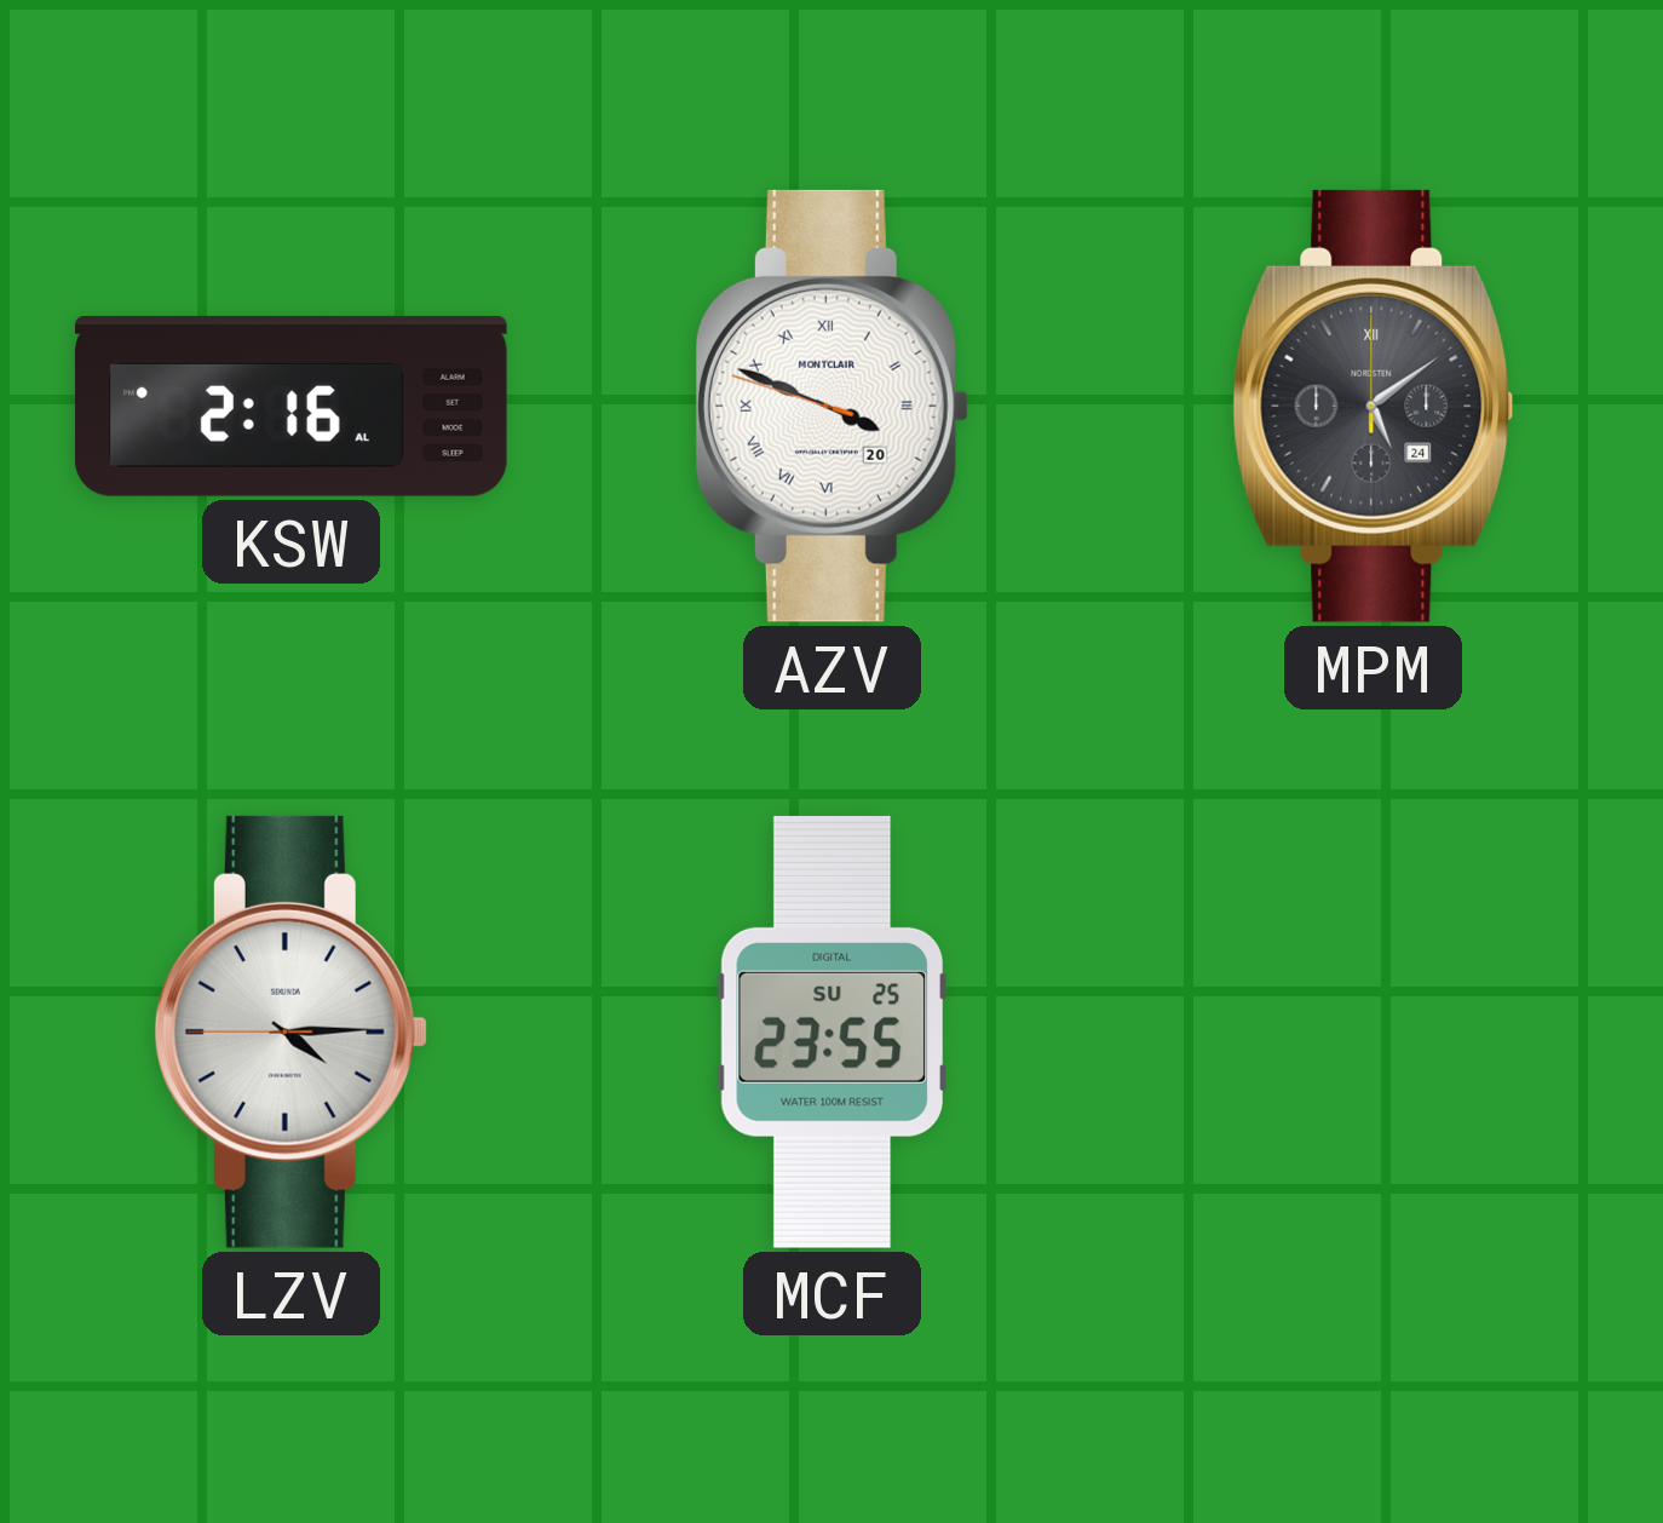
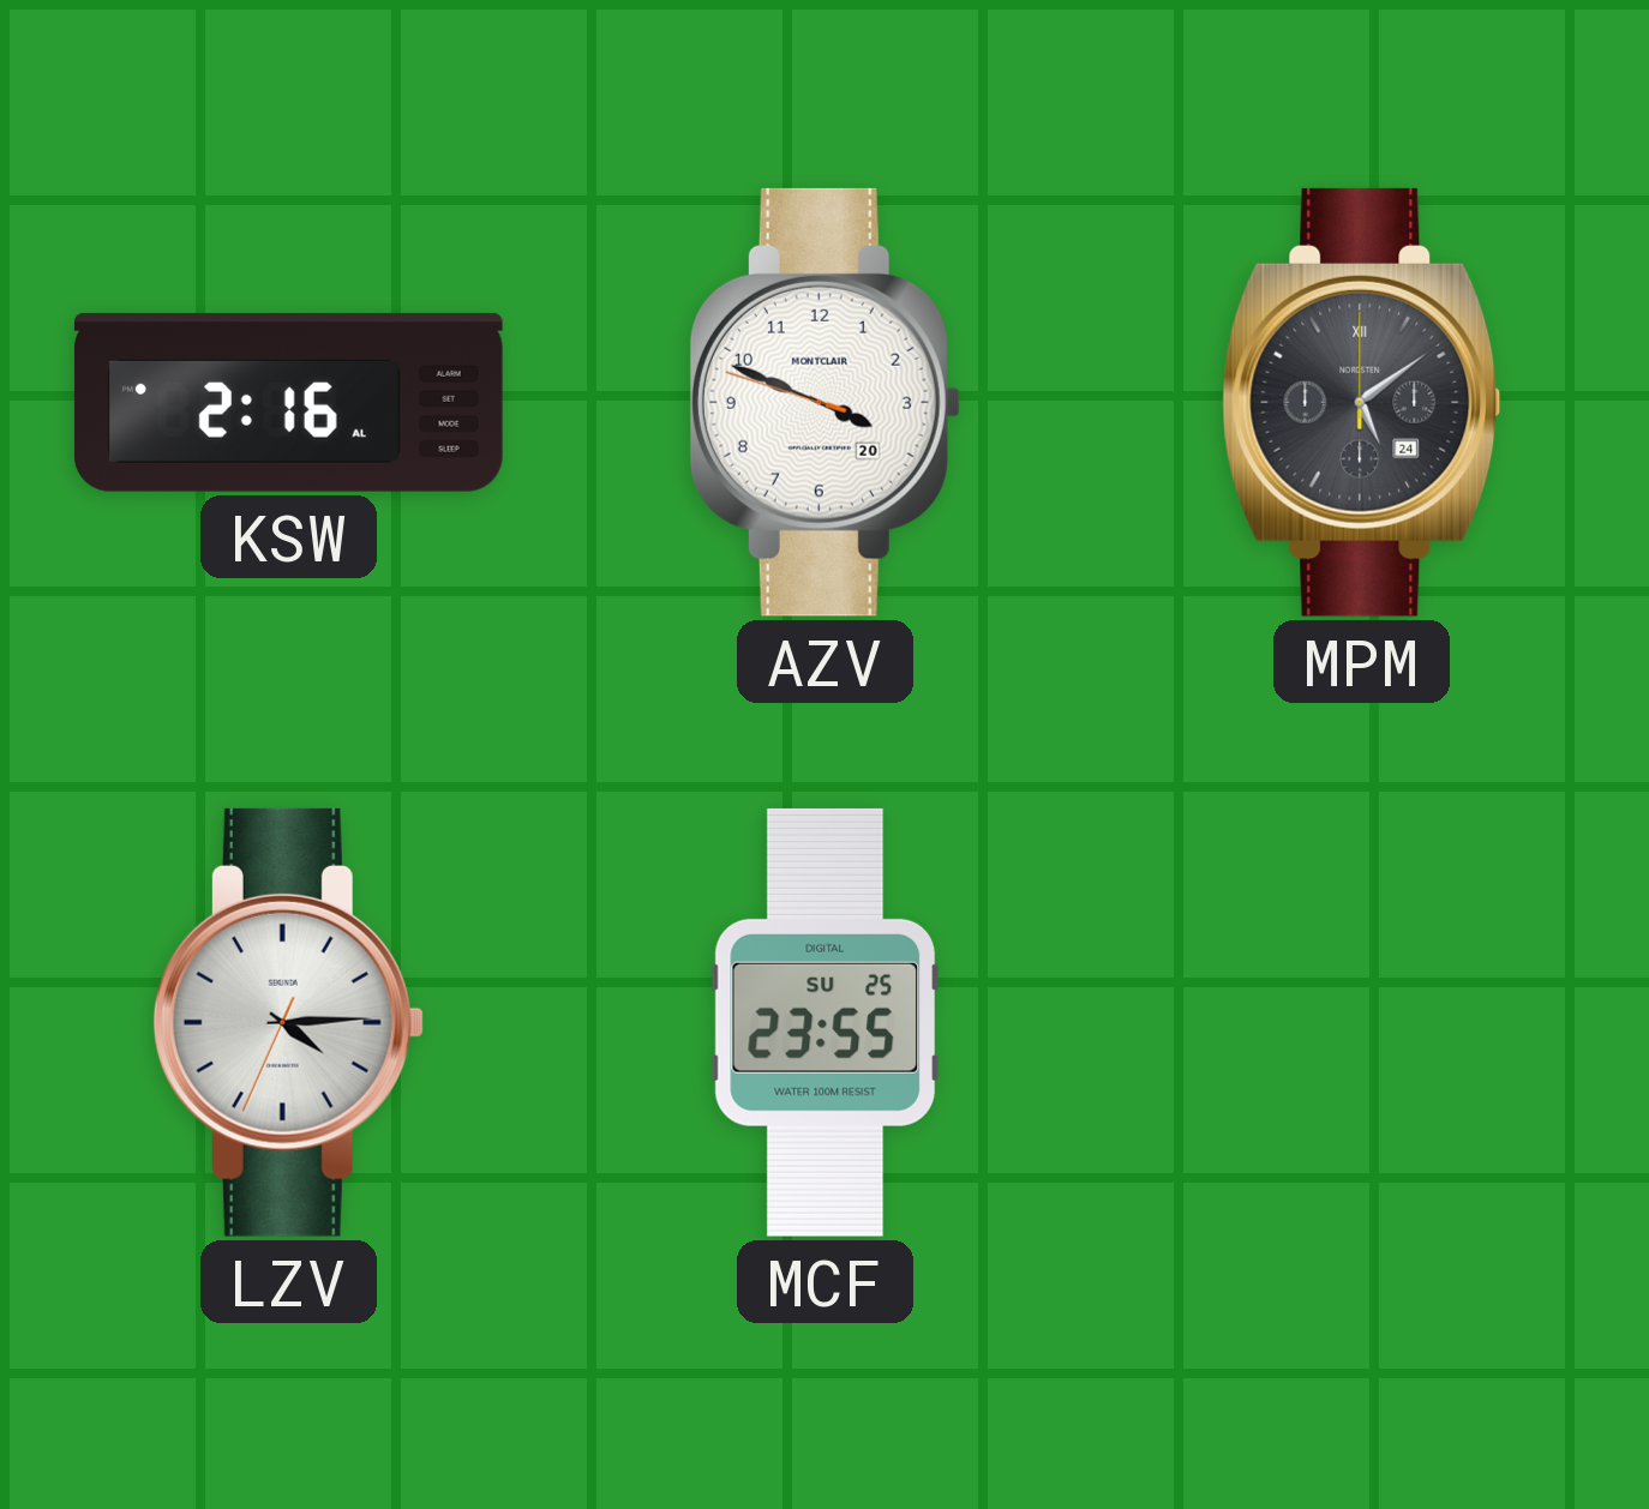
AZV numerals: Roman -> Arabic (824, 402)
LZV: 4:14:45 -> 4:14:34 (288, 1022)
